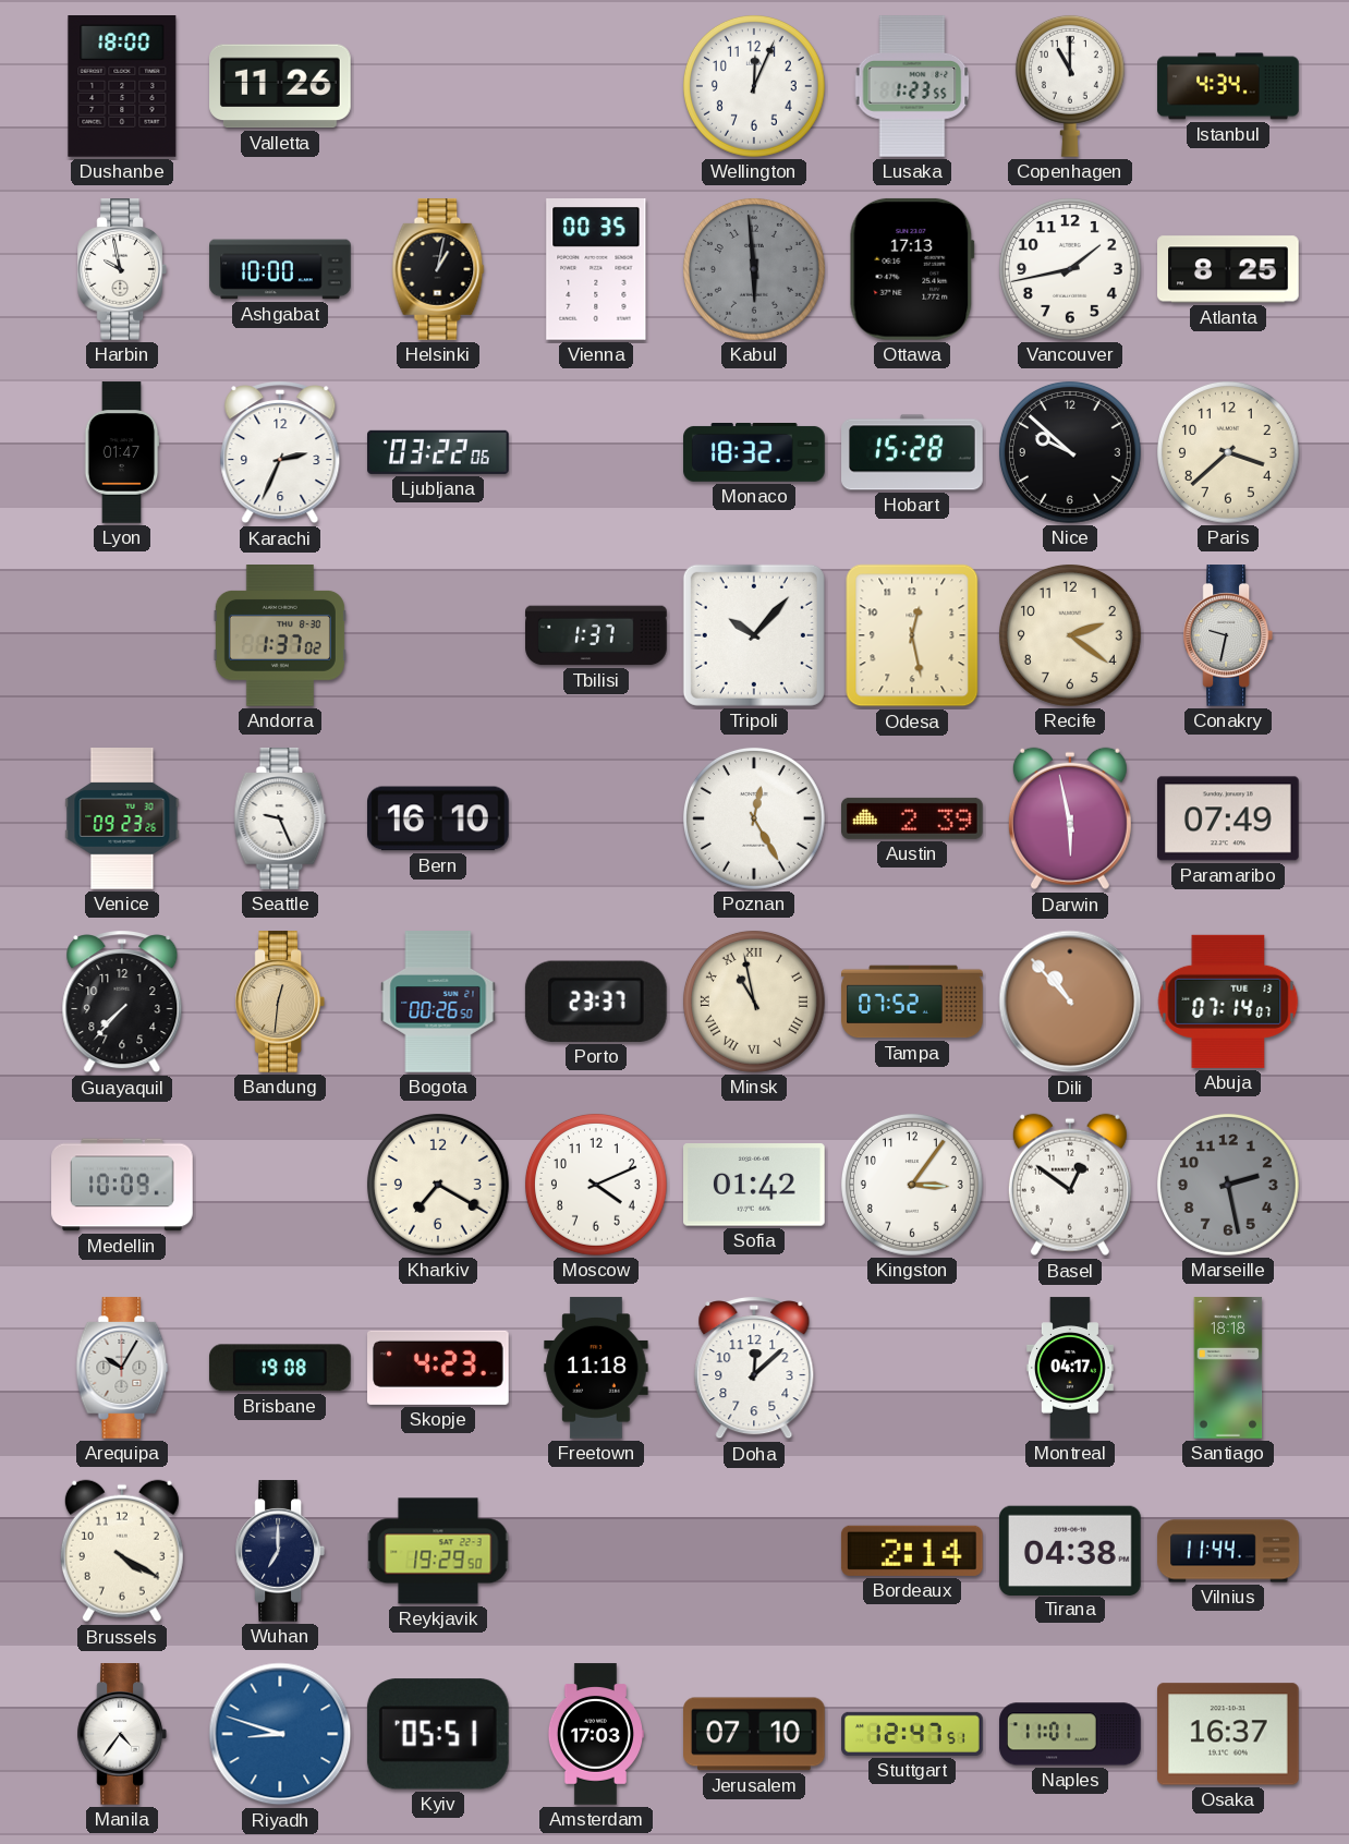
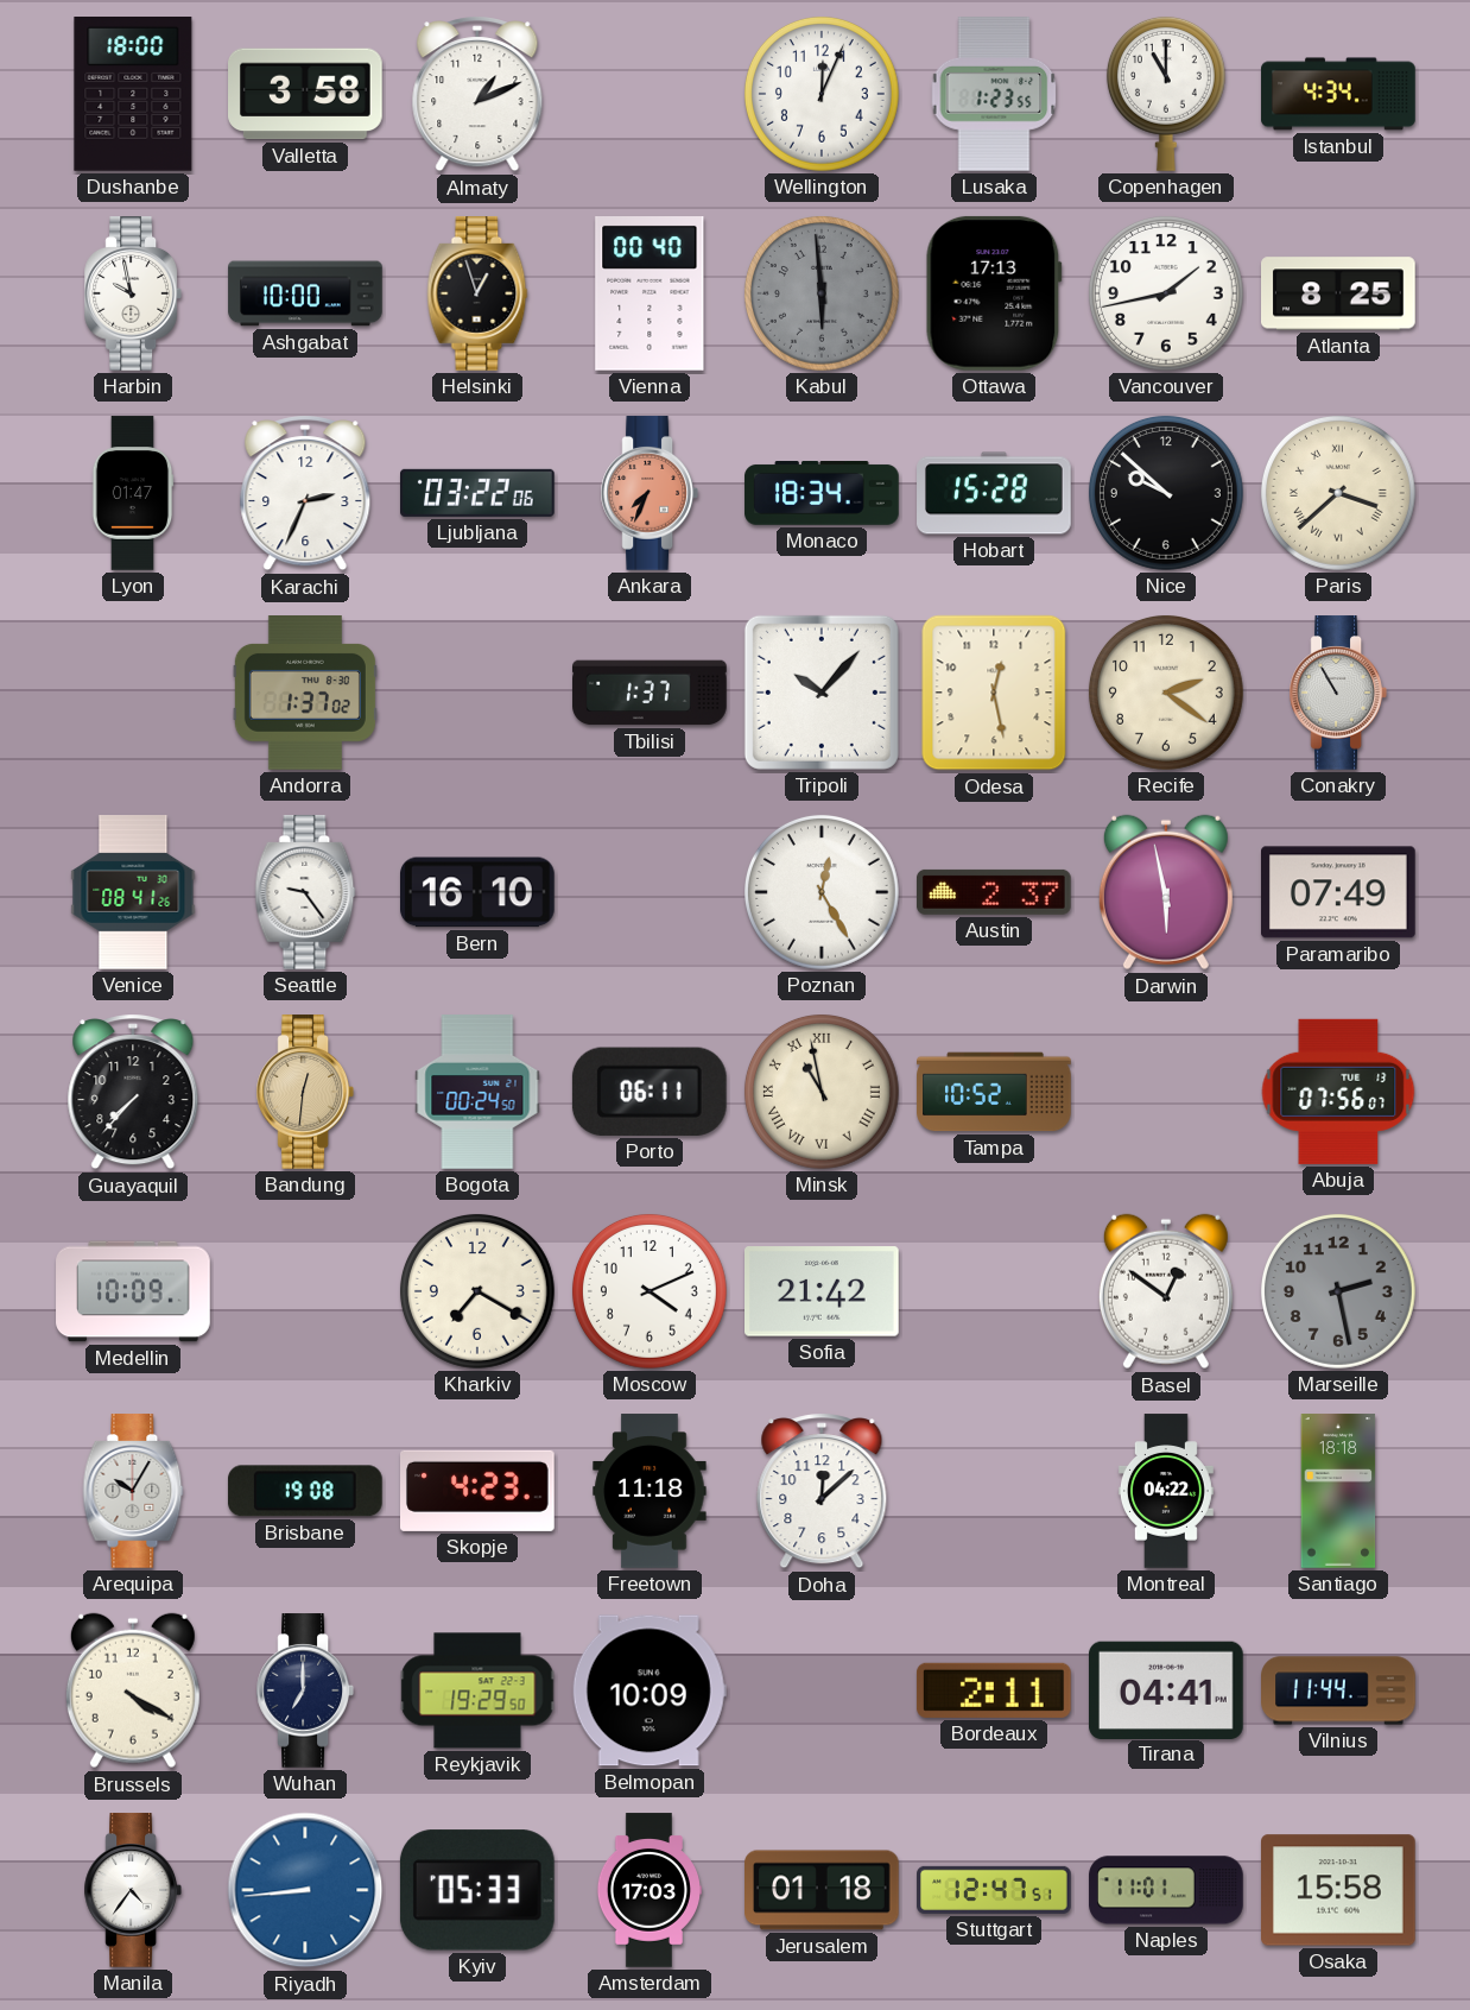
Valletta: 11:26 -> 3:58 (306, 94)
Almaty: none -> 1:11 (477, 94)
Helsinki: 1:02 -> 12:57 (477, 293)
Vienna: 00:35 -> 00:40 (650, 295)
Ankara: none -> 7:34 (648, 493)
Monaco: 18:32 -> 18:34 (822, 494)
Paris numerals: Arabic -> Roman (1338, 493)
Conakry: 9:32 -> 10:55 (1337, 693)
Venice: 09:23 -> 08:41 (133, 892)
Seattle: 9:26 -> 9:24 (305, 892)
Austin: 2:39 -> 2:37 (995, 892)
Bogota: 00:26 -> 00:24 (477, 1092)
Porto: 23:37 -> 06:11 (650, 1092)
Tampa: 07:52 -> 10:52 (994, 1092)
Dili: 10:53 -> none (1070, 1002)
Abuja: 07:14 -> 07:56 (1338, 1092)
Sofia: 01:42 -> 21:42 (823, 1291)
Kingston: 3:06 -> none (912, 1185)
Montreal: 04:17 -> 04:22 (1166, 1491)
Belmopan: none -> 10:09 (650, 1690)
Bordeaux: 2:14 -> 2:11 (994, 1690)
Tirana: 04:38 -> 04:41 (1167, 1689)
Riyadh: 8:48 -> 8:44 (305, 1890)
Kyiv: 05:51 -> 05:33 (477, 1890)
Jerusalem: 07:10 -> 01:18 (823, 1890)
Osaka: 16:37 -> 15:58 (1339, 1890)
